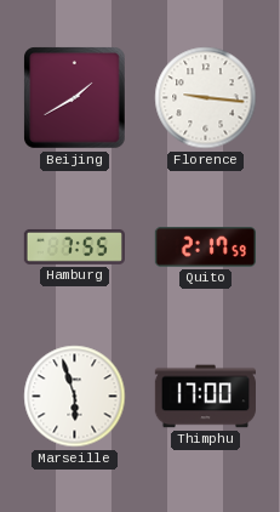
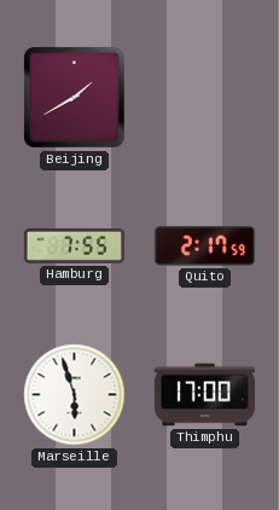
Florence: 9:16 -> none (206, 98)
